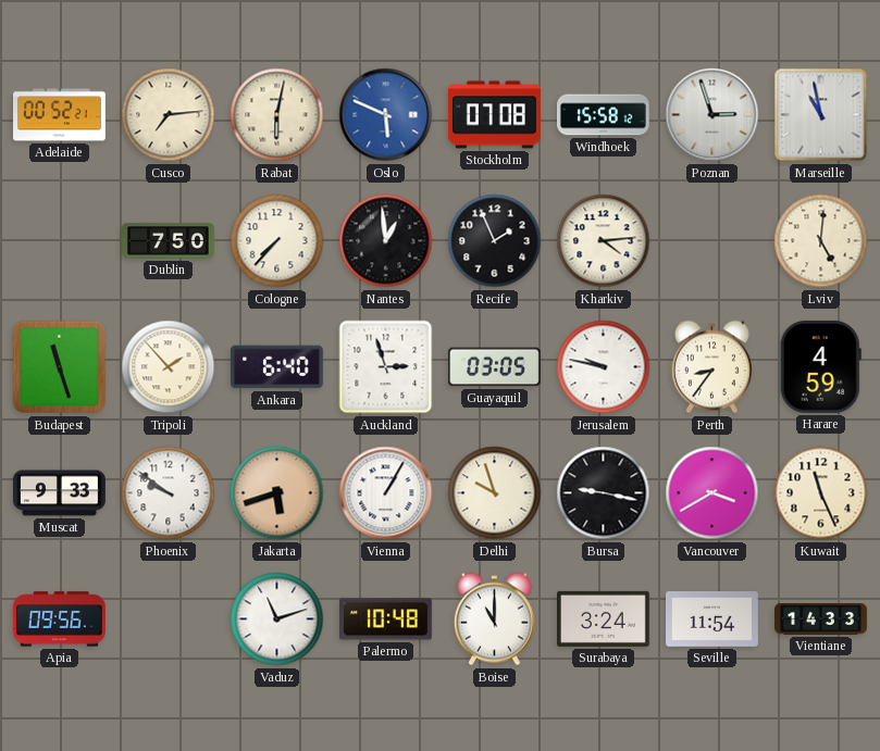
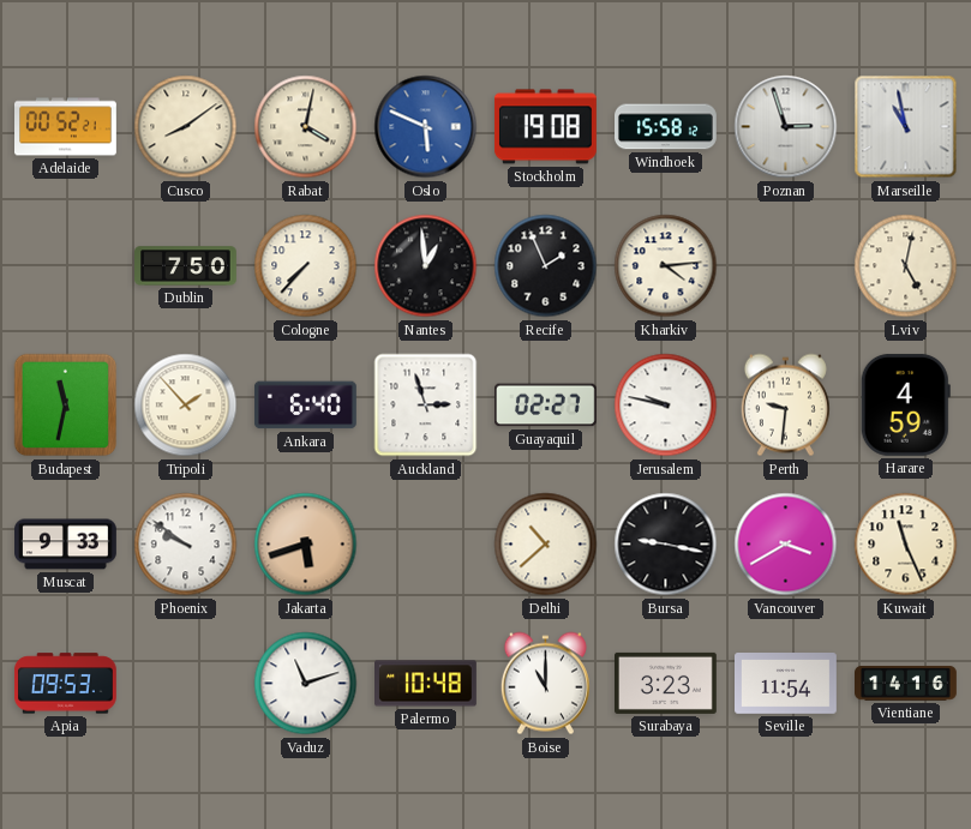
Cusco: 7:14 -> 8:09 (186, 127)
Rabat: 6:02 -> 4:02 (306, 127)
Stockholm: 07:08 -> 19:08 (545, 127)
Lviv: 5:01 -> 5:02 (906, 266)
Budapest: 11:27 -> 11:32 (66, 406)
Guayaquil: 03:05 -> 02:27 (546, 406)
Perth: 8:36 -> 9:31 (785, 406)
Vienna: 1:05 -> none (386, 493)
Delhi: 9:57 -> 10:38 (546, 545)
Apia: 09:56 -> 09:53 (65, 684)
Surabaya: 3:24 -> 3:23 (666, 683)
Vientiane: 14:33 -> 14:16 (906, 684)
